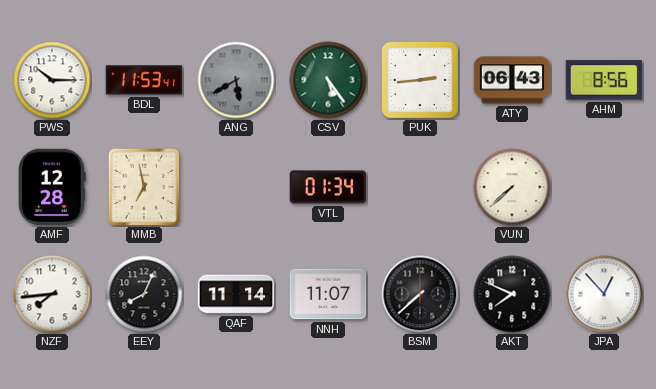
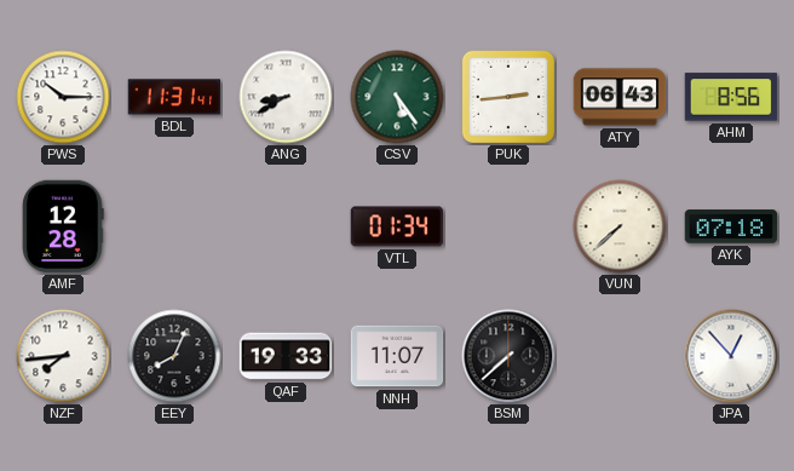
BDL: 11:53 -> 11:31 (174, 97)
ANG: 5:40 -> 8:40 (286, 97)
ANG dial: grey -> white (286, 97)
MMB: 6:58 -> none (144, 187)
AYK: none -> 07:18 (731, 226)
QAF: 11:14 -> 19:33 (286, 356)
AKT: 7:49 -> none (512, 294)
